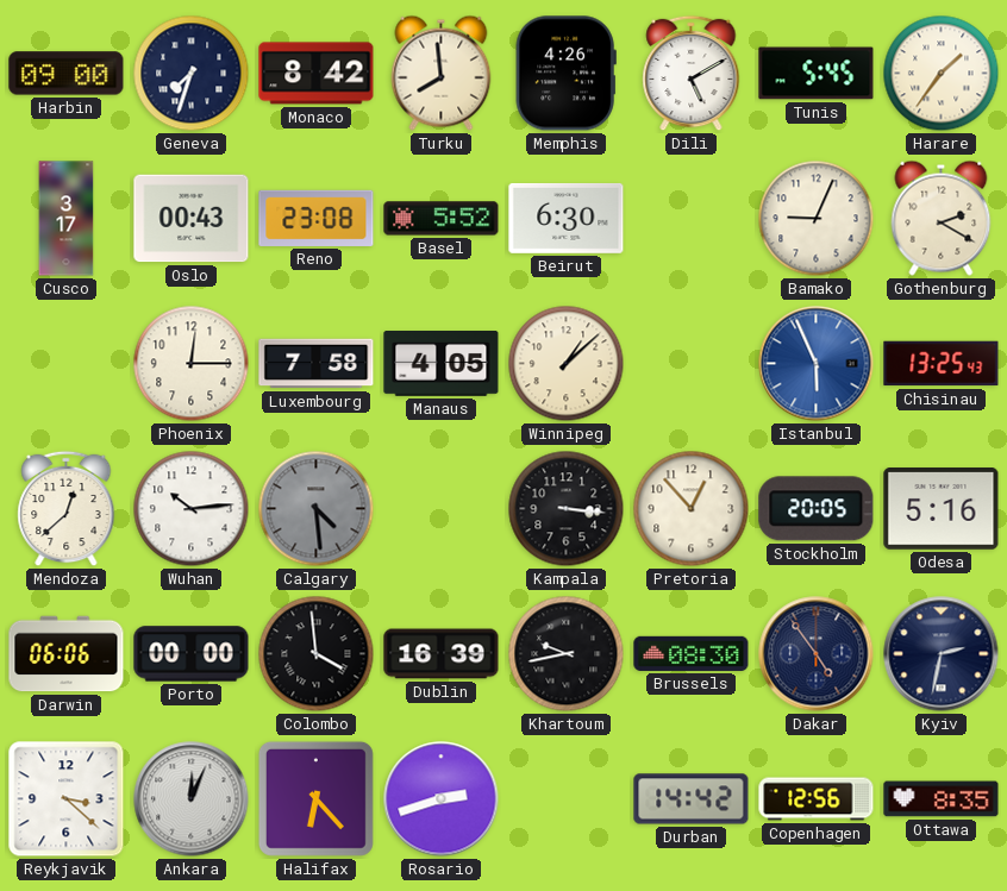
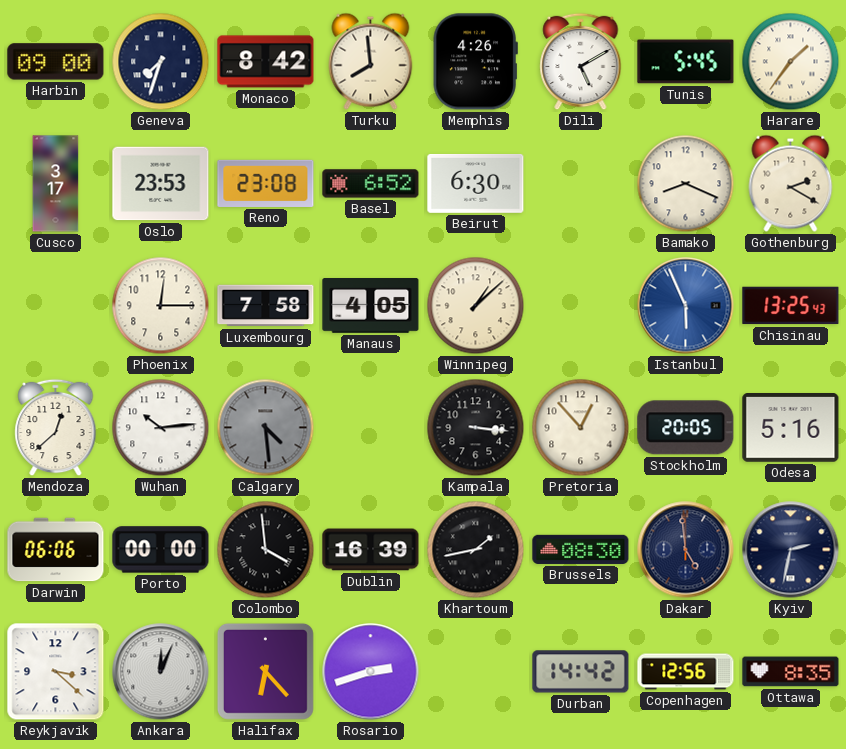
Oslo: 00:43 -> 23:53 (161, 184)
Basel: 5:52 -> 6:52 (371, 184)
Bamako: 9:04 -> 8:19 (686, 184)
Khartoum: 9:43 -> 1:43 (476, 550)
Dakar: 4:54 -> 4:59 (686, 550)
